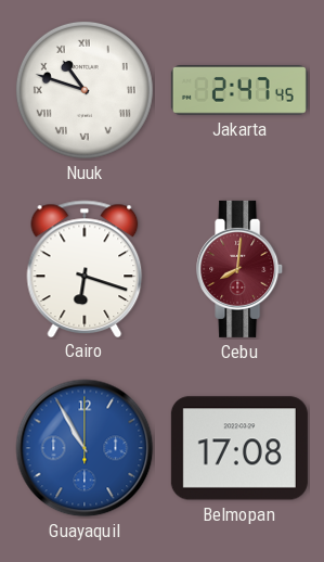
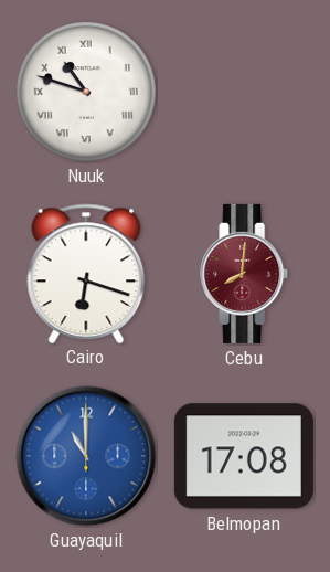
Jakarta: 2:47 -> none (239, 91)
Guayaquil: 10:55 -> 11:00 (86, 456)
